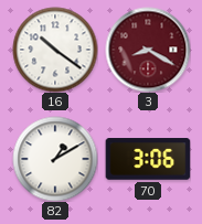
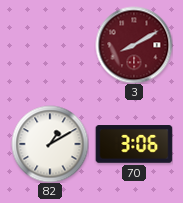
16: 10:21 -> none (55, 50)
3: 8:20 -> 8:10 (134, 45)
